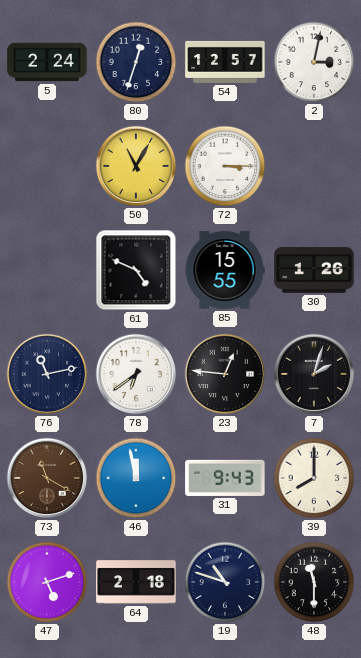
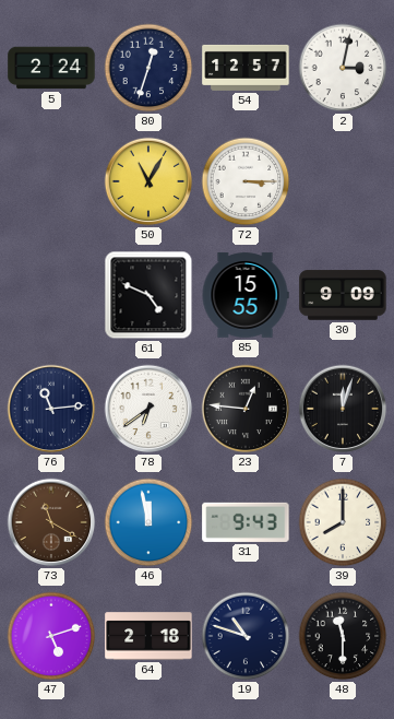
30: 1:26 -> 9:09 (343, 295)
76: 11:13 -> 11:14 (51, 409)
7: 2:03 -> 12:03 (343, 409)
